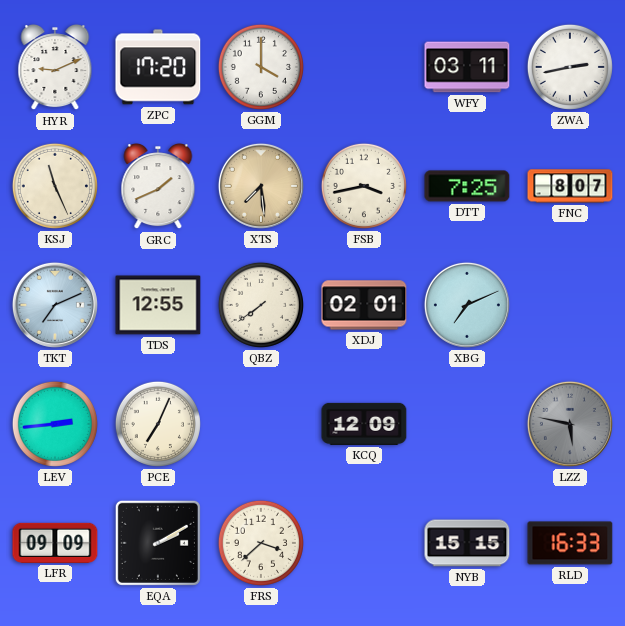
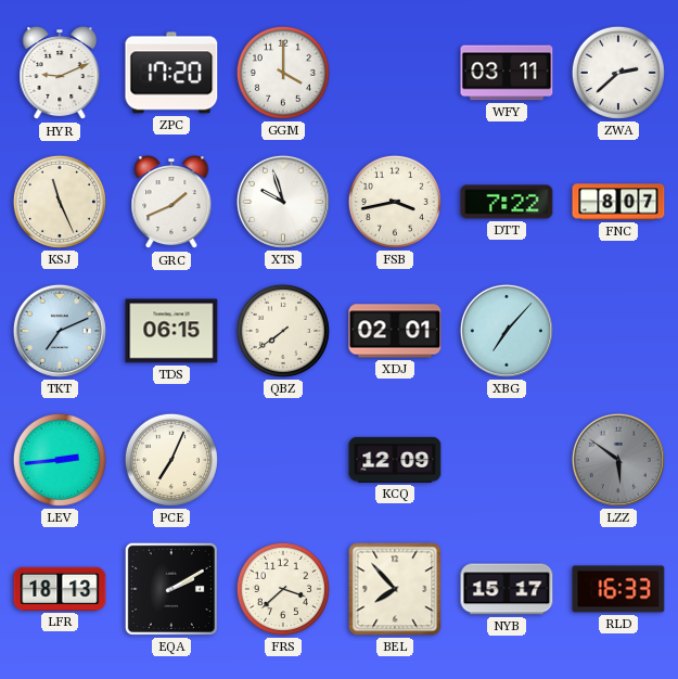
ZWA: 2:43 -> 2:38 (618, 73)
XTS: 7:29 -> 9:57 (283, 202)
XTS dial: champagne -> white (283, 202)
DTT: 7:25 -> 7:22 (507, 202)
TDS: 12:55 -> 06:15 (171, 331)
XBG: 7:11 -> 7:07 (507, 331)
LZZ: 5:47 -> 5:51 (618, 460)
LFR: 09:09 -> 18:13 (60, 589)
BEL: none -> 7:53 (395, 589)
NYB: 15:15 -> 15:17 (507, 589)
